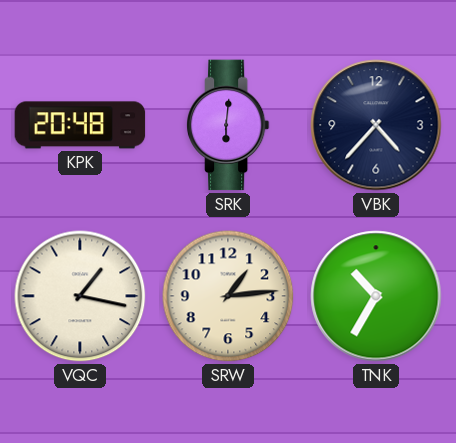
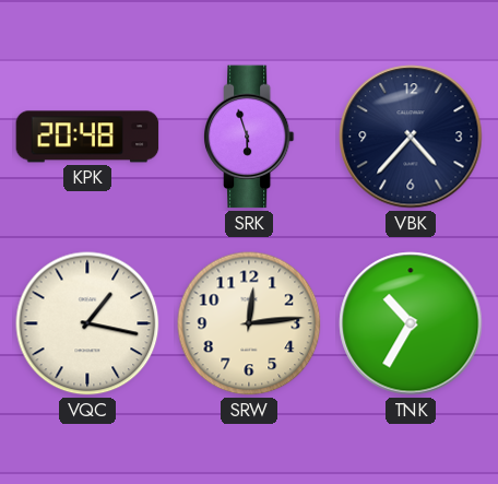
SRK: 6:01 -> 5:57 (249, 137)
SRW: 1:14 -> 12:14 (249, 323)
